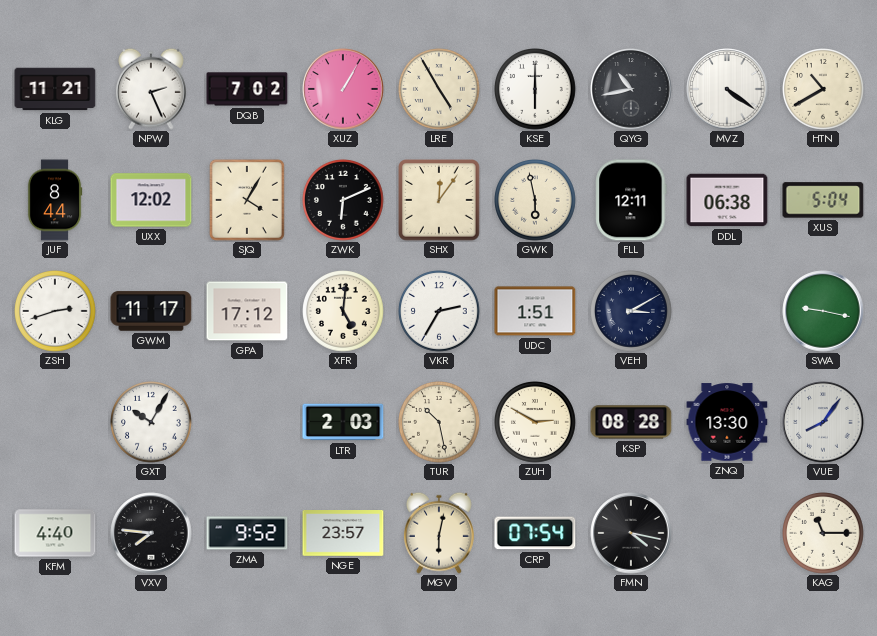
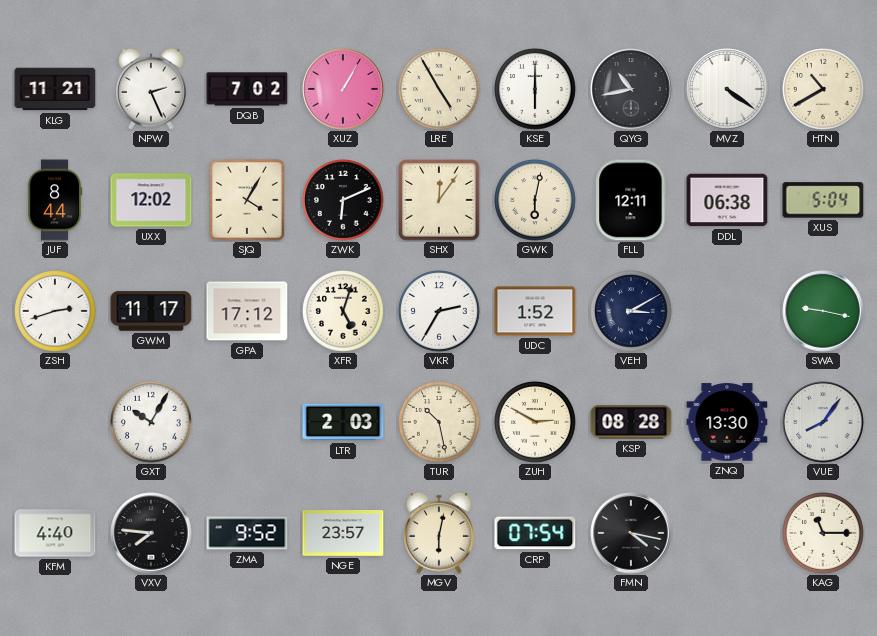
GWK: 5:58 -> 6:02 (536, 201)
XFR: 5:01 -> 5:03 (344, 312)
UDC: 1:51 -> 1:52 (535, 311)
